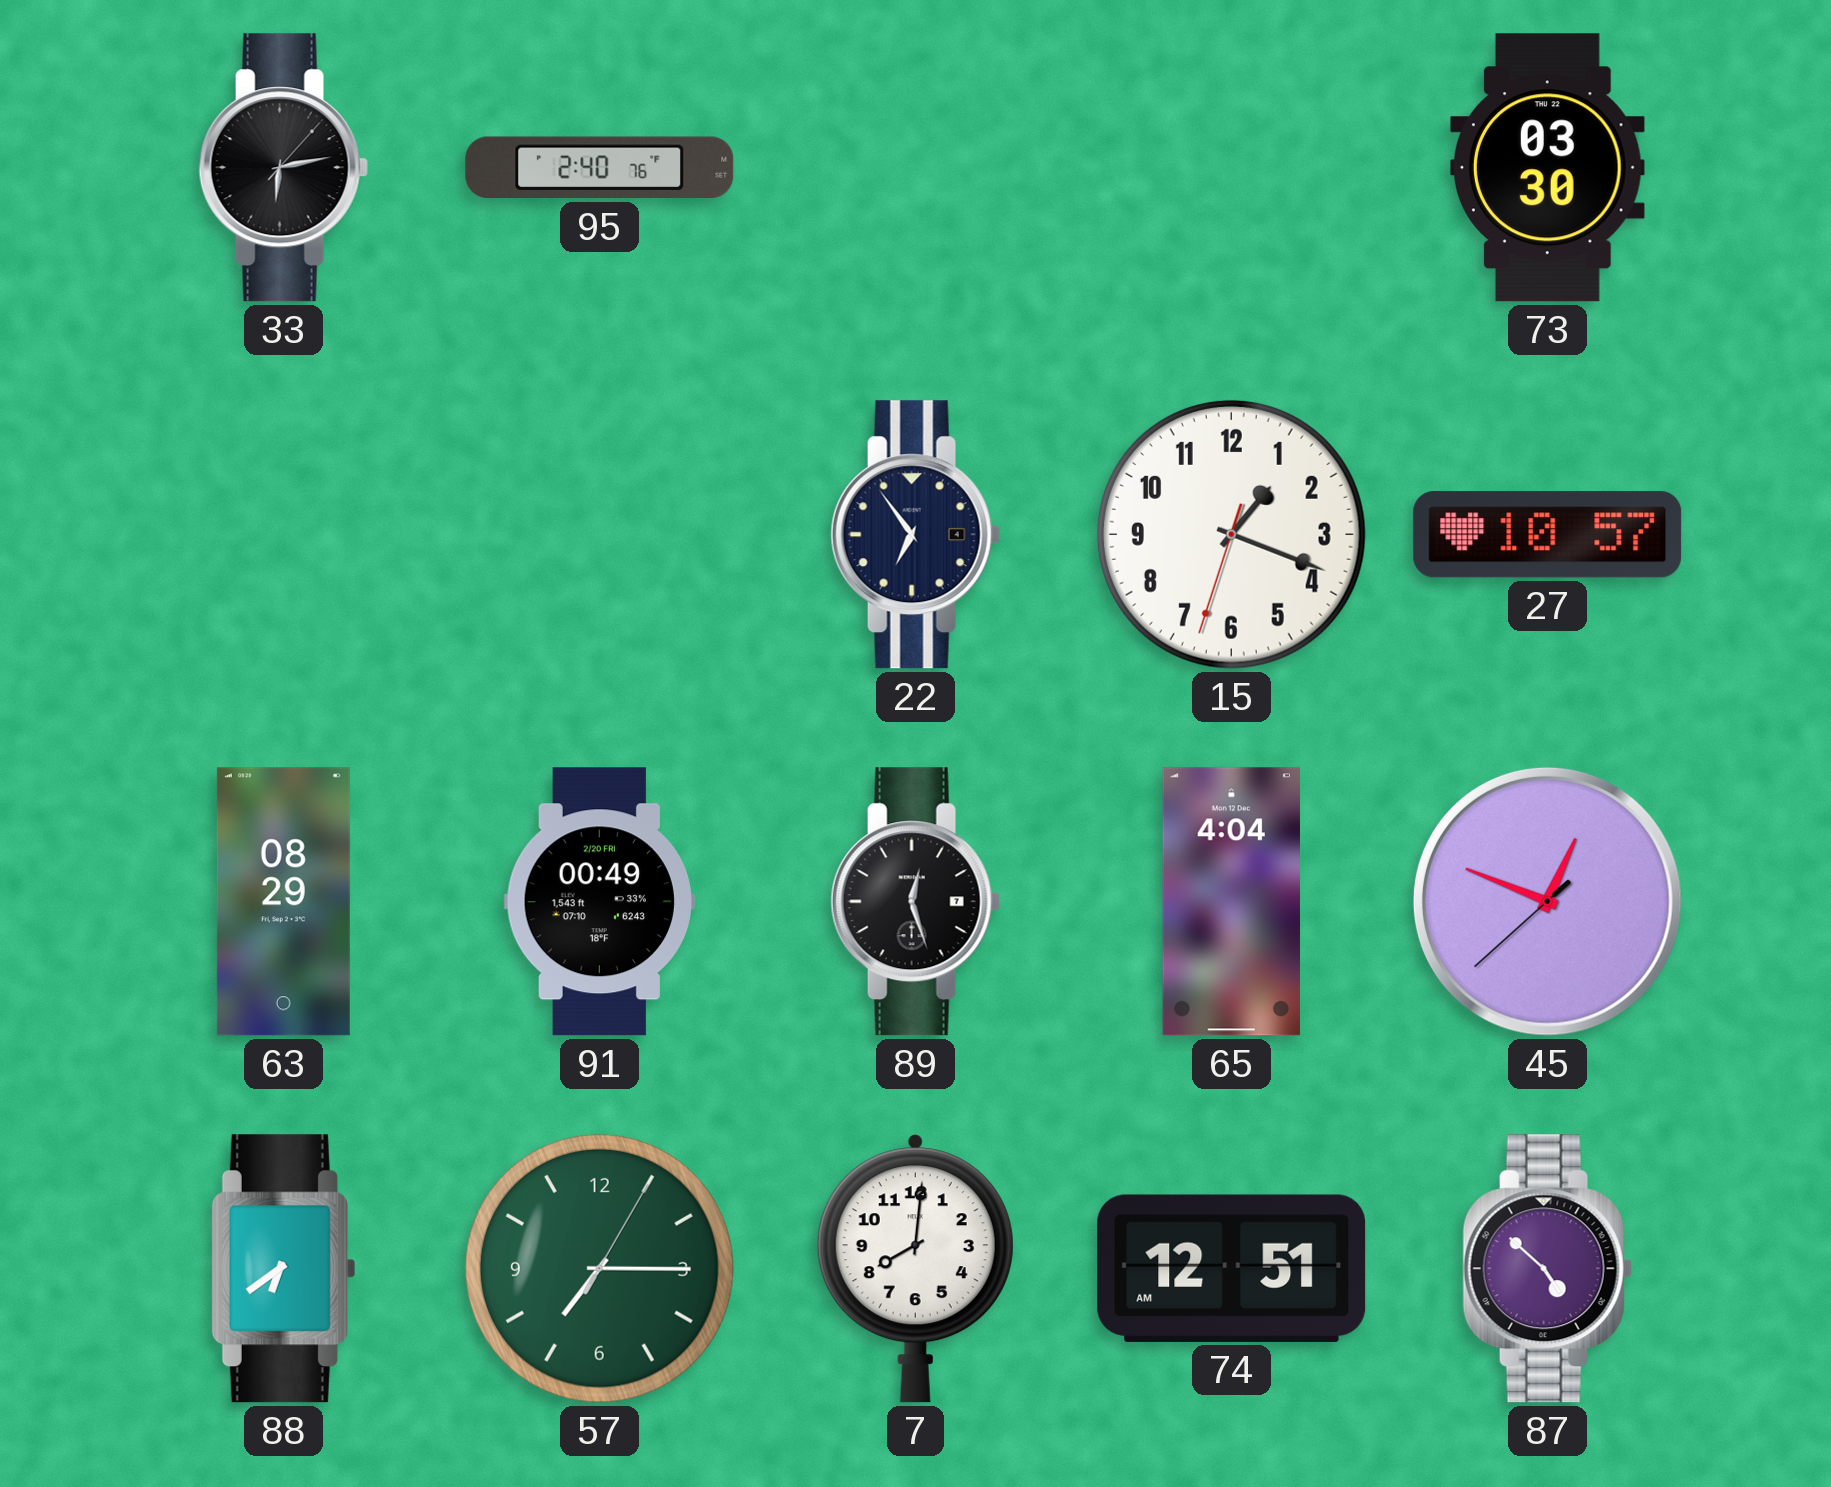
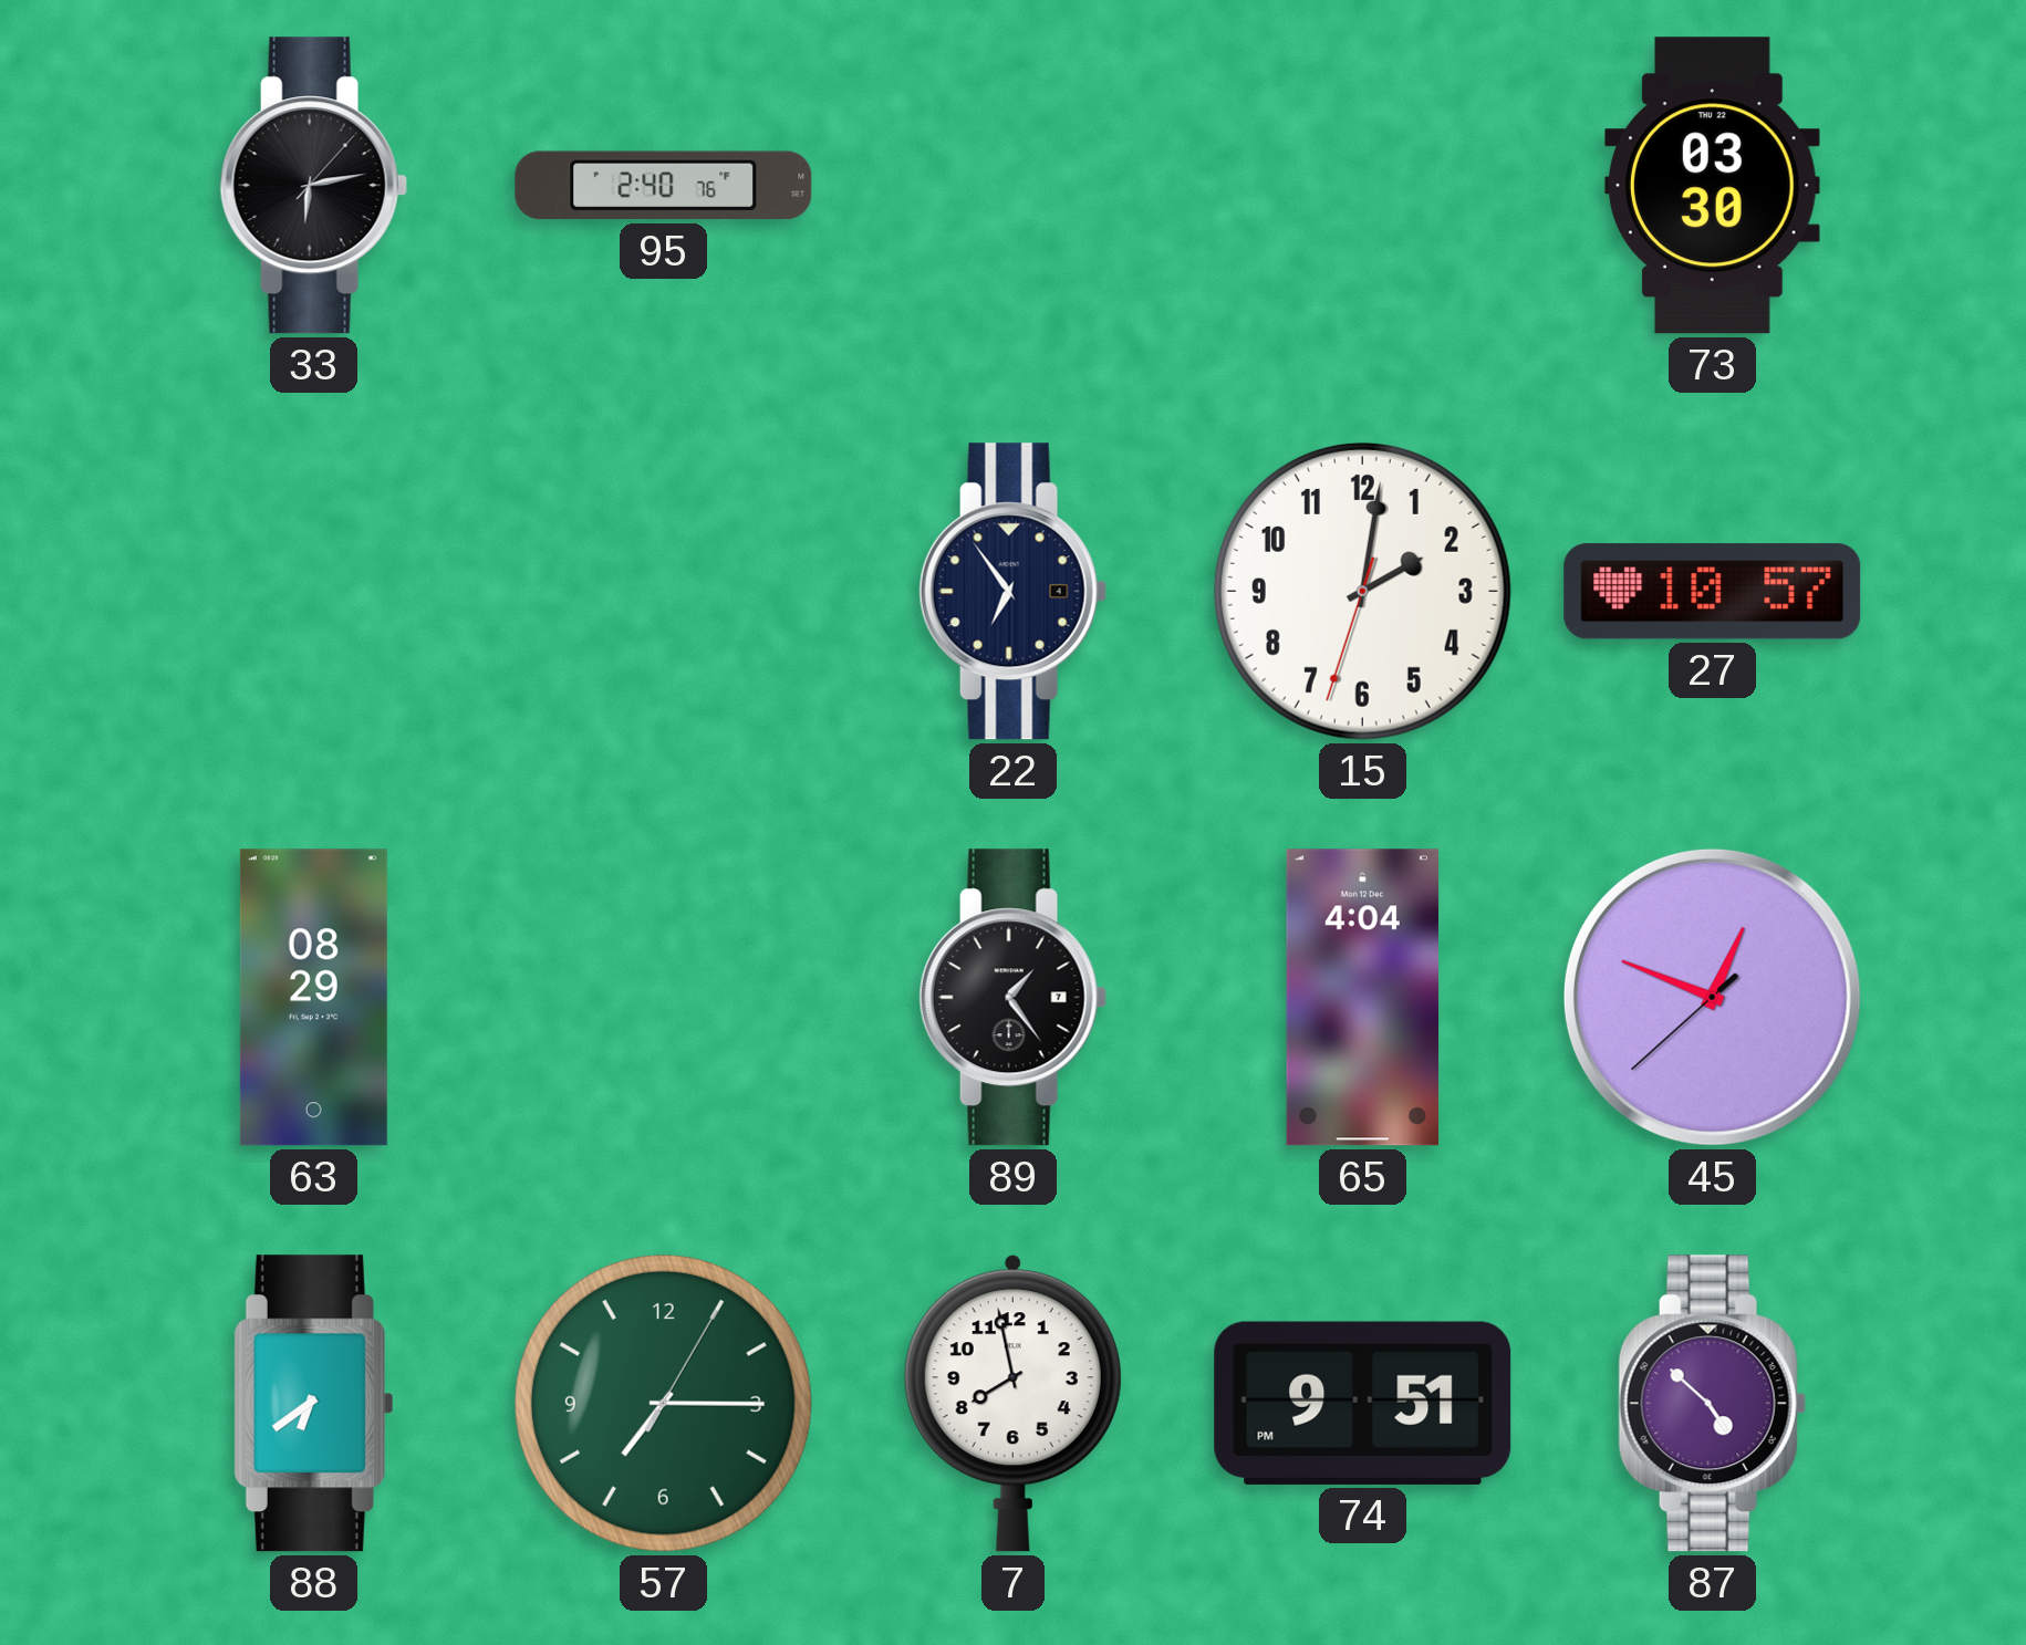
15: 1:18 -> 2:01 (1362, 591)
91: 00:49 -> none (599, 902)
89: 12:27 -> 1:24 (1012, 998)
7: 8:01 -> 7:58 (1012, 1404)
74: 12:51 -> 9:51 (1363, 1403)
